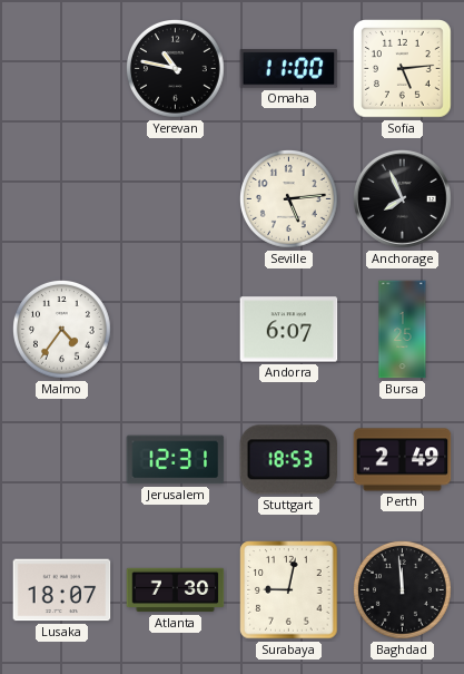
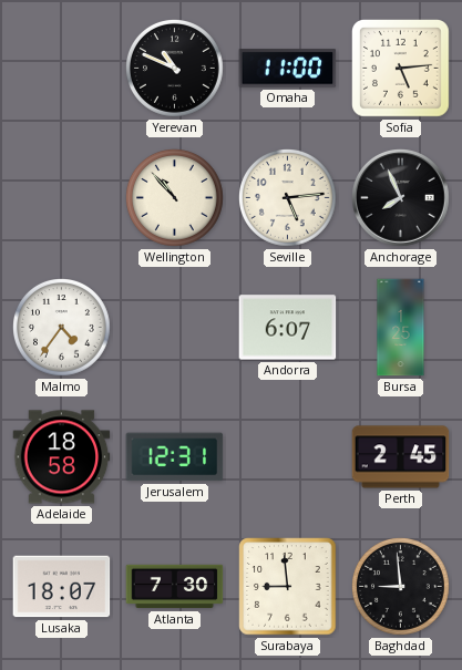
Yerevan: 10:47 -> 10:49 (175, 69)
Wellington: none -> 10:53 (175, 198)
Adelaide: none -> 18:58 (62, 457)
Stuttgart: 18:53 -> none (289, 460)
Perth: 2:49 -> 2:45 (401, 457)
Surabaya: 9:02 -> 8:59 (288, 587)
Baghdad: 11:59 -> 8:59 (401, 587)
